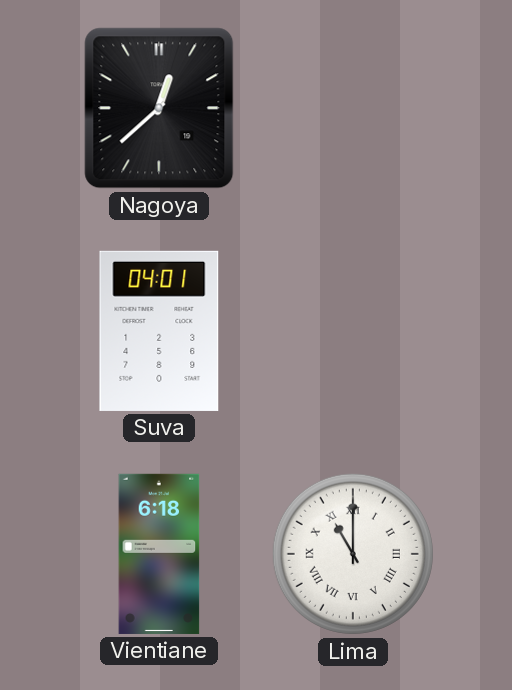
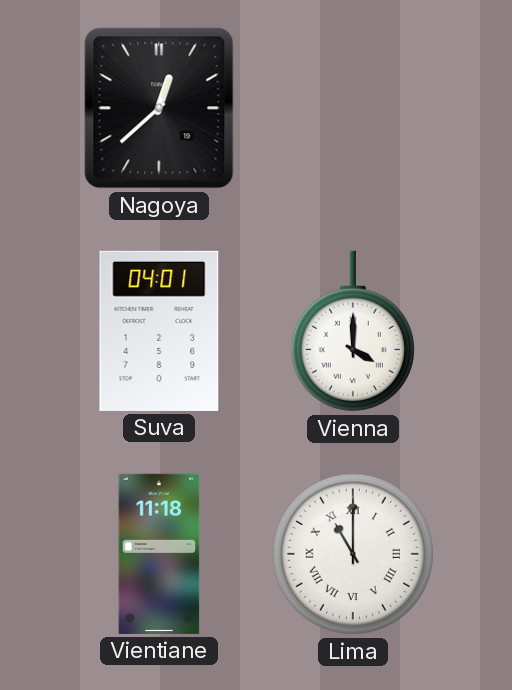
Vienna: none -> 4:00 (353, 331)
Vientiane: 6:18 -> 11:18 (159, 554)
